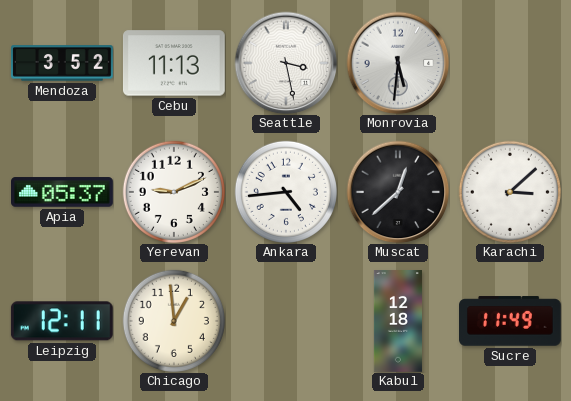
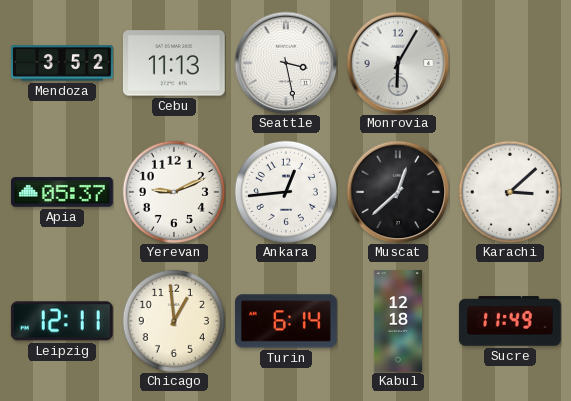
Monrovia: 5:31 -> 6:05 (398, 63)
Ankara: 4:44 -> 12:44 (286, 192)
Turin: none -> 6:14 (287, 321)
